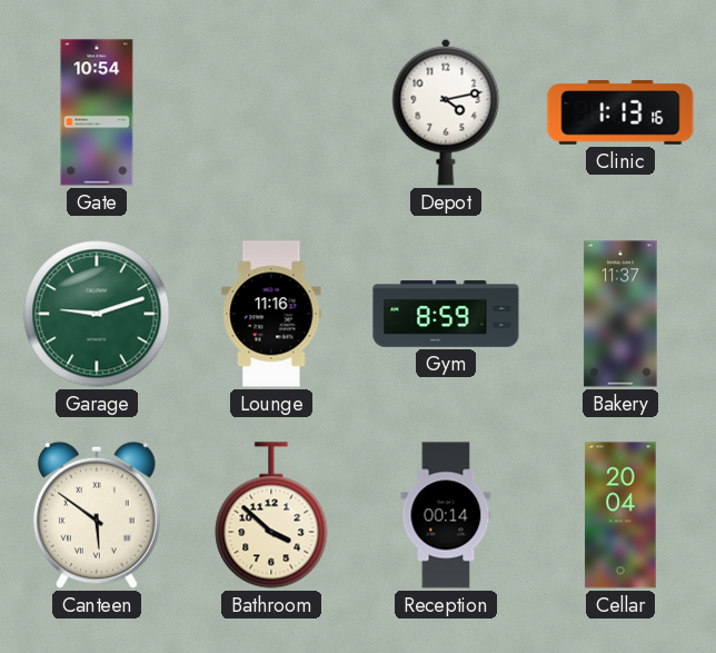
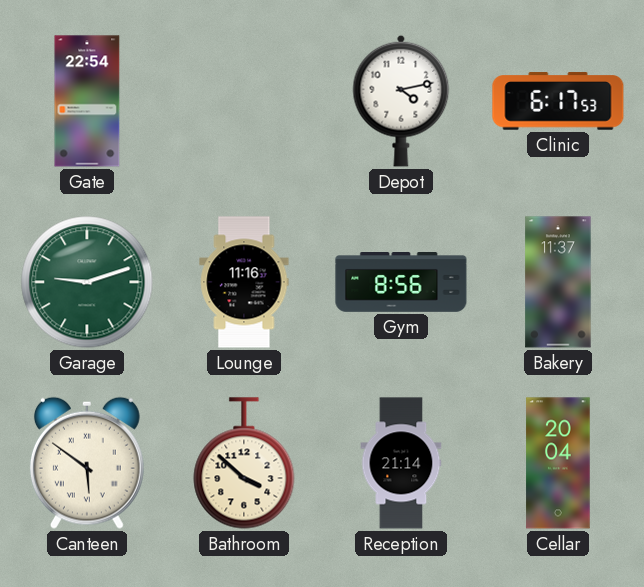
Gate: 10:54 -> 22:54 (87, 101)
Clinic: 1:13 -> 6:17 (558, 101)
Gym: 8:59 -> 8:56 (401, 283)
Reception: 00:14 -> 21:14 (401, 463)
